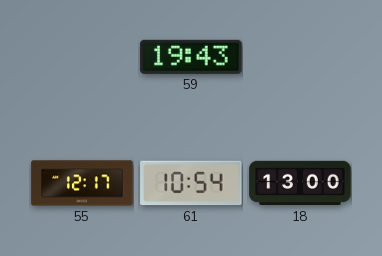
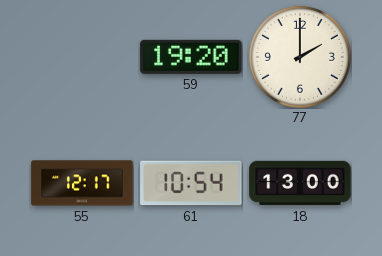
59: 19:43 -> 19:20 (191, 57)
77: none -> 2:00 (300, 57)
